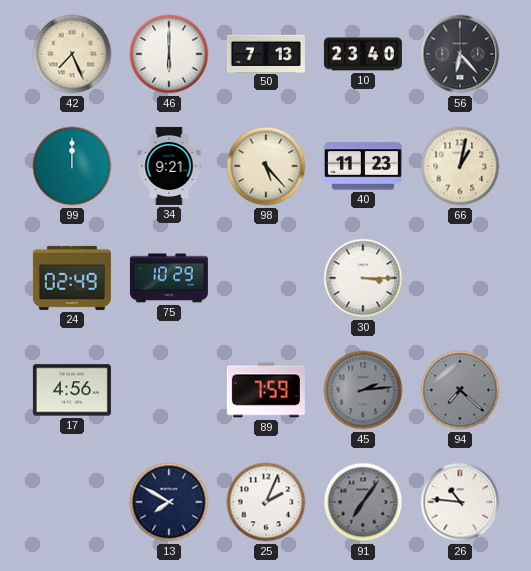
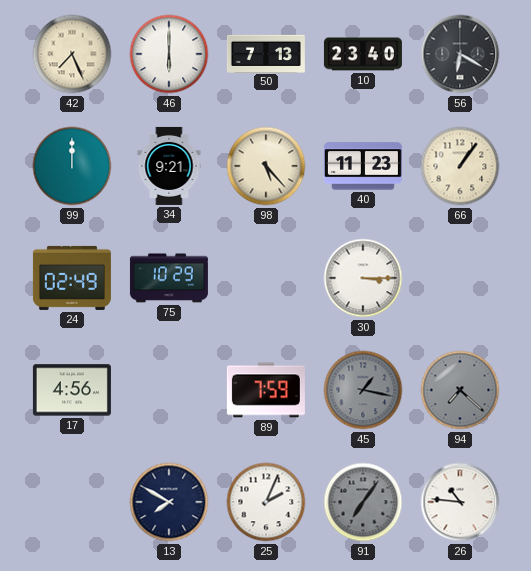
56: 6:23 -> 6:20 (460, 54)
66: 1:02 -> 1:06 (460, 166)
45: 2:14 -> 1:17 (363, 390)
